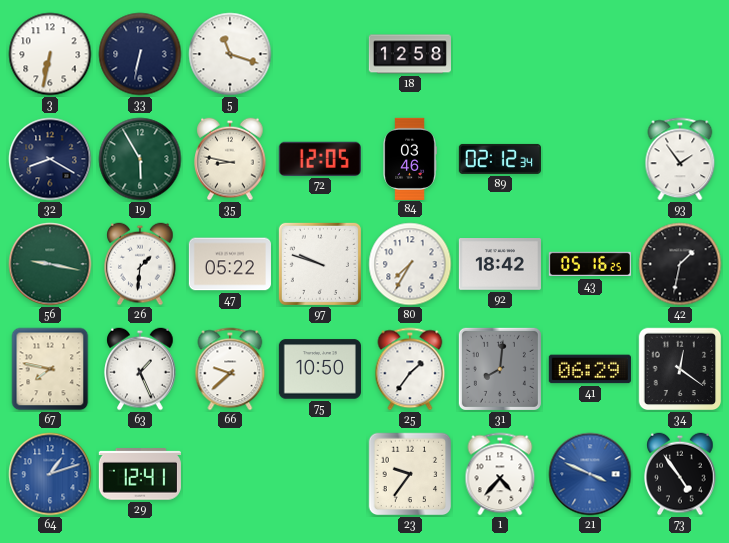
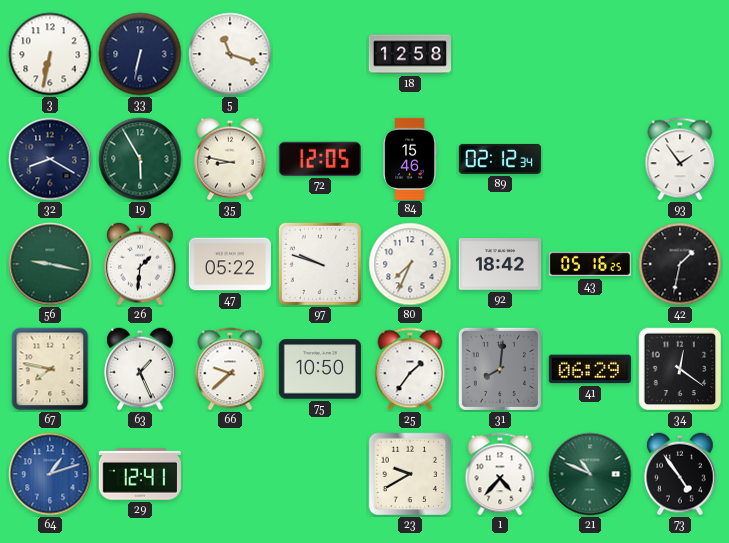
84: 03:46 -> 15:46 (410, 158)
80: 7:35 -> 7:34 (410, 264)
23: 9:36 -> 9:40 (410, 474)
21: 3:49 -> 10:49 (590, 474)
21 dial: blue -> green (590, 474)
